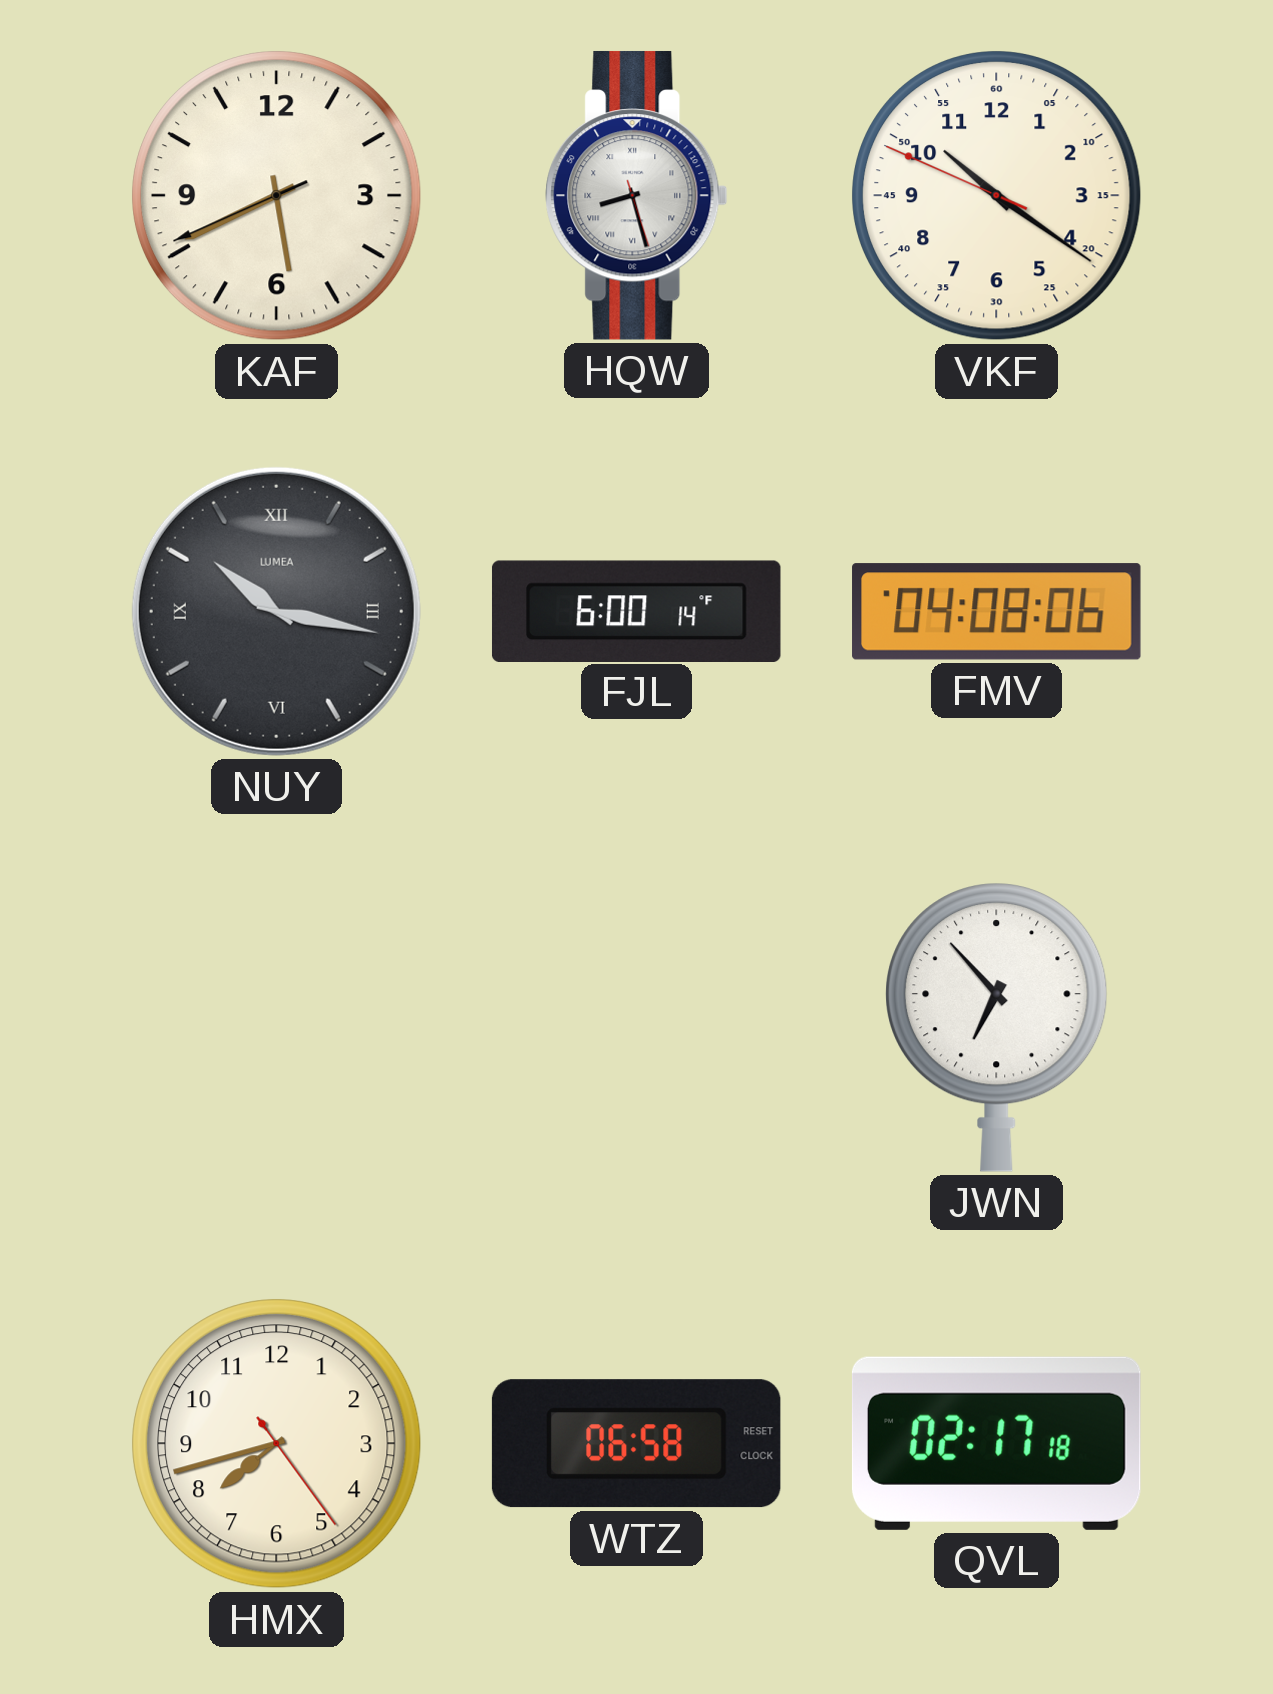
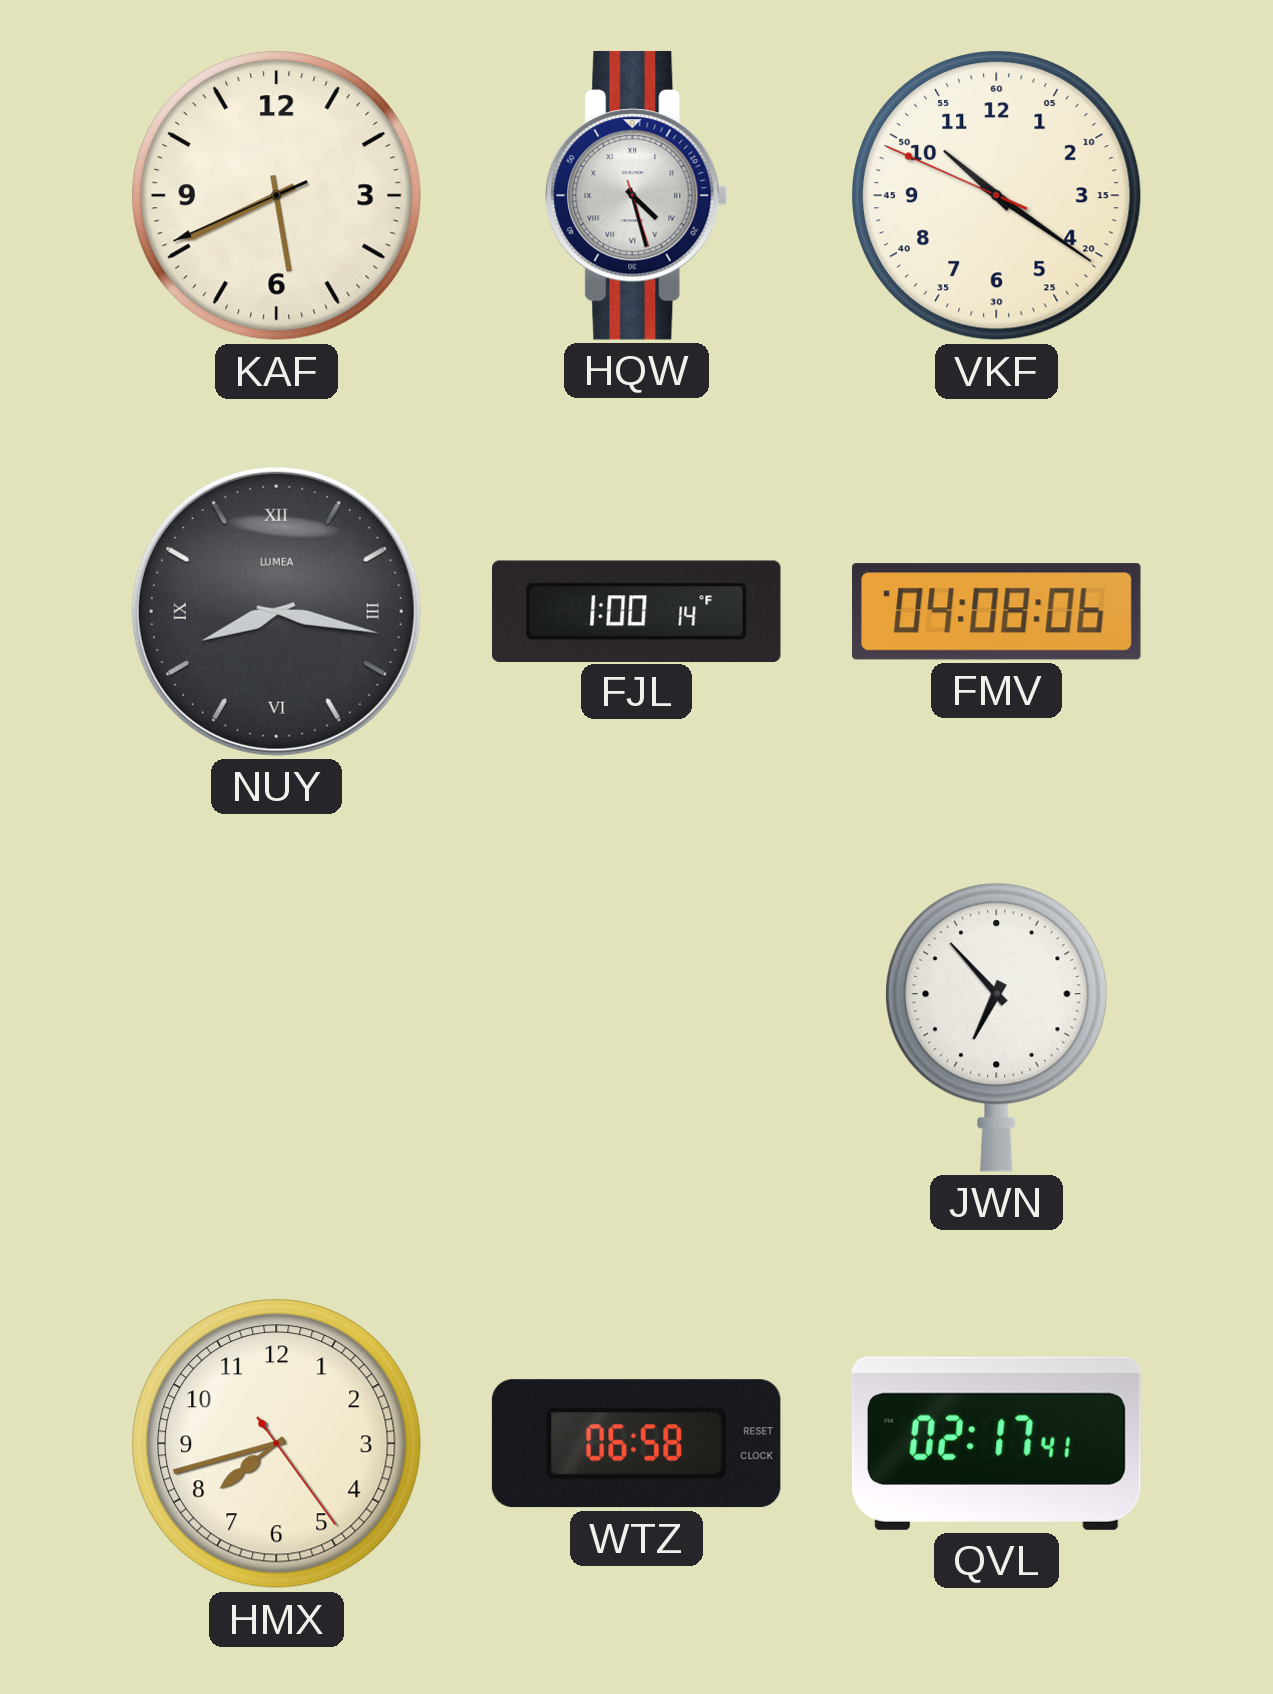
HQW: 8:27 -> 4:27 (637, 195)
NUY: 10:17 -> 8:17 (276, 611)
FJL: 6:00 -> 1:00 (636, 611)
QVL: 02:17:18 -> 02:17:41 (996, 1443)
